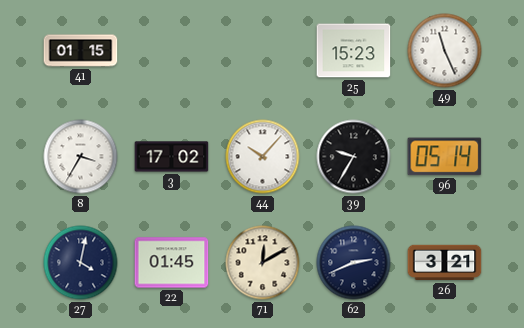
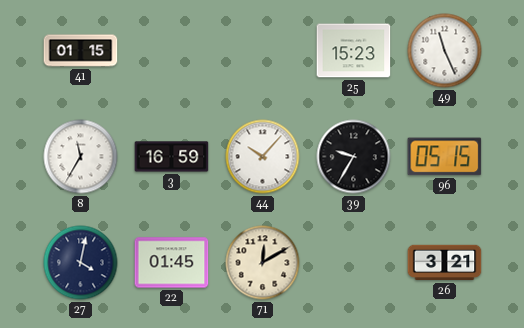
8: 3:35 -> 11:35 (81, 157)
3: 17:02 -> 16:59 (172, 157)
96: 05:14 -> 05:15 (445, 157)
62: 2:41 -> none (354, 263)
